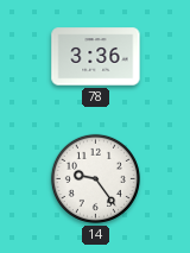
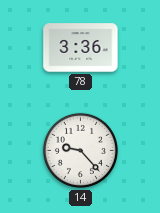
14: 9:24 -> 9:23 (80, 150)
